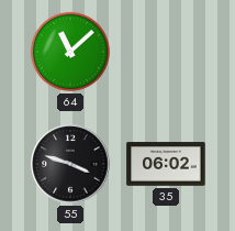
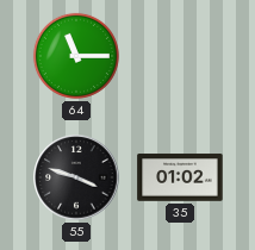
64: 11:08 -> 11:15 (76, 56)
35: 06:02 -> 01:02 (180, 177)
